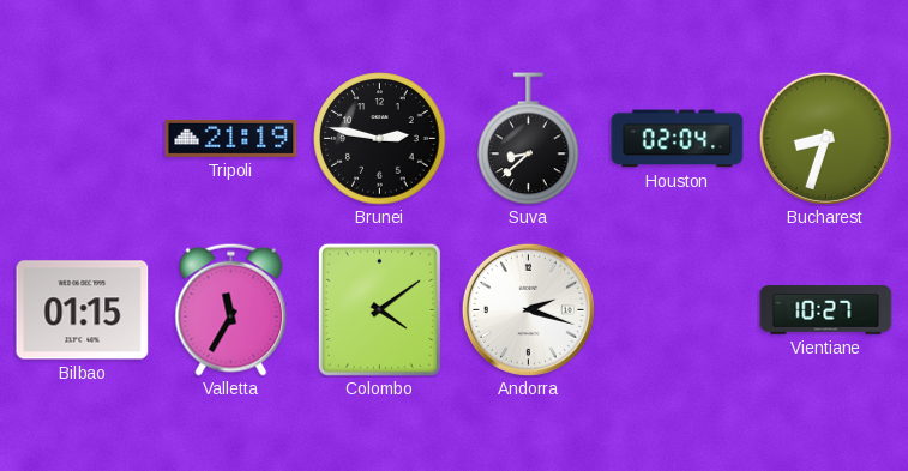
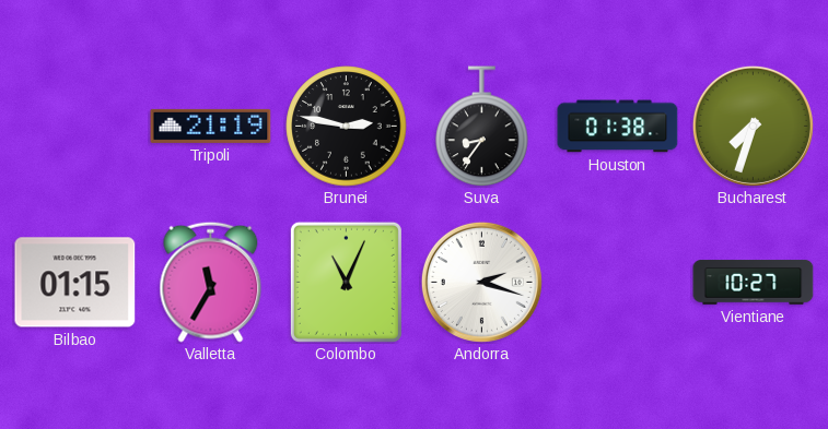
Suva: 8:38 -> 8:36 (482, 127)
Houston: 02:04 -> 01:38 (618, 127)
Bucharest: 8:33 -> 7:33 (753, 126)
Colombo: 4:09 -> 11:04 (346, 282)
